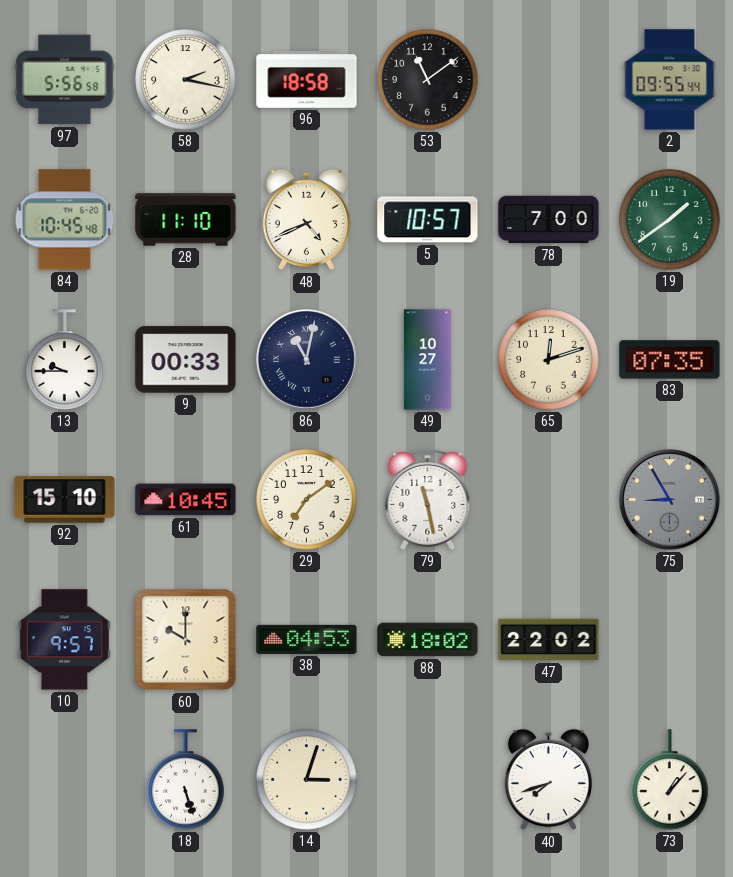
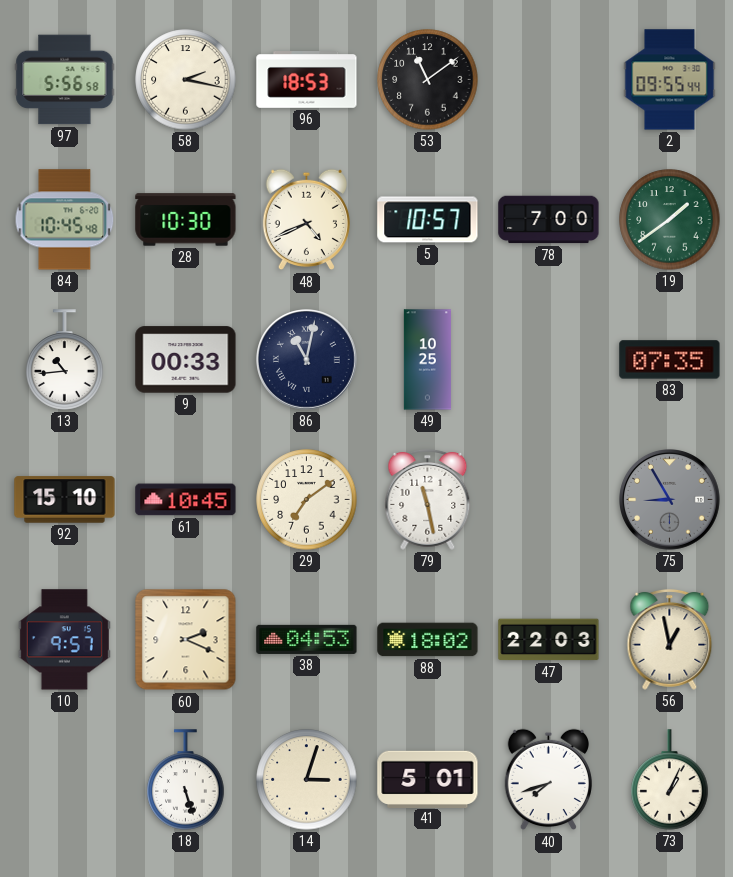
96: 18:58 -> 18:53 (307, 80)
28: 11:10 -> 10:30 (186, 220)
13: 9:45 -> 10:44 (65, 360)
49: 10:27 -> 10:25 (427, 360)
65: 12:12 -> none (549, 360)
60: 10:00 -> 2:19 (186, 640)
47: 22:02 -> 22:03 (549, 640)
56: none -> 12:58 (670, 639)
41: none -> 5:01 (428, 779)
73: 1:07 -> 1:04 (670, 780)
